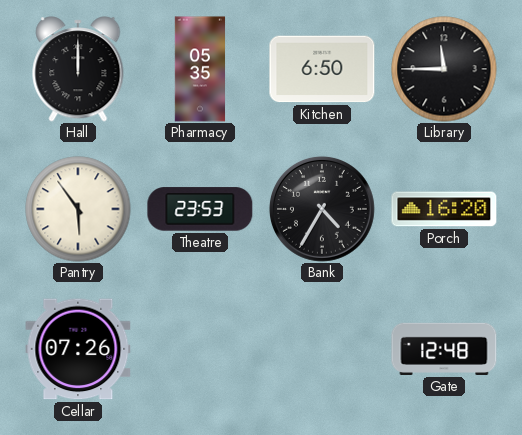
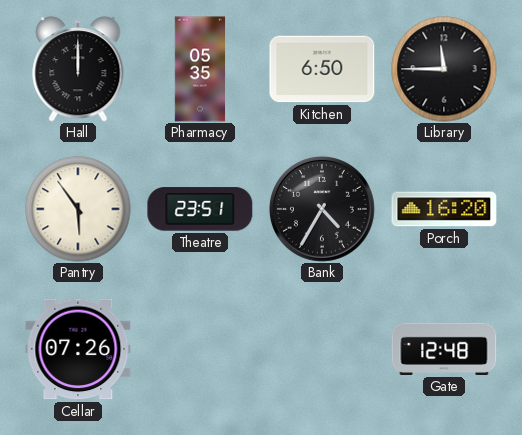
Theatre: 23:53 -> 23:51 (200, 209)
